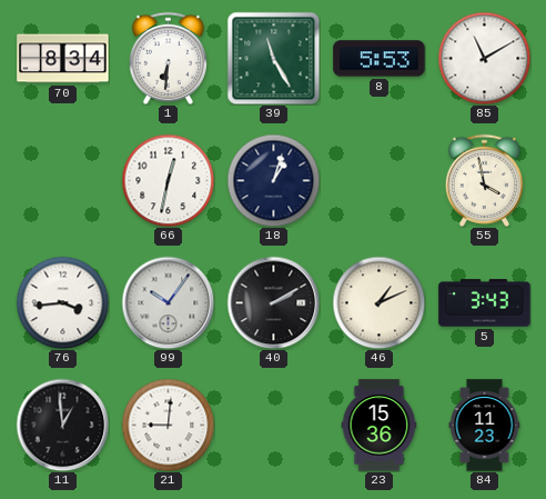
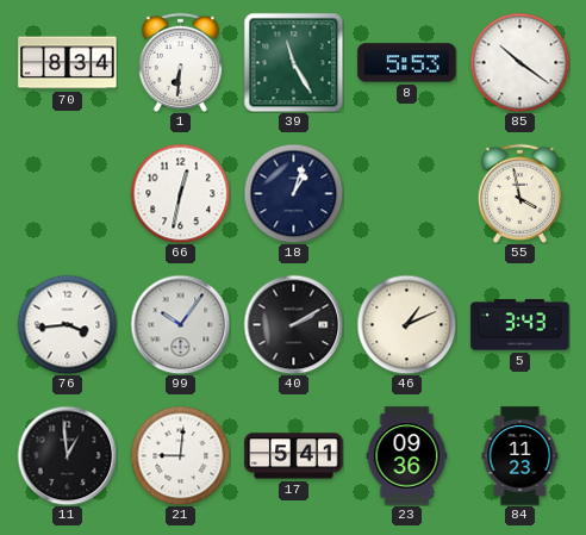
85: 11:10 -> 10:21 (519, 62)
17: none -> 5:41 (294, 456)
23: 15:36 -> 09:36 (407, 456)
